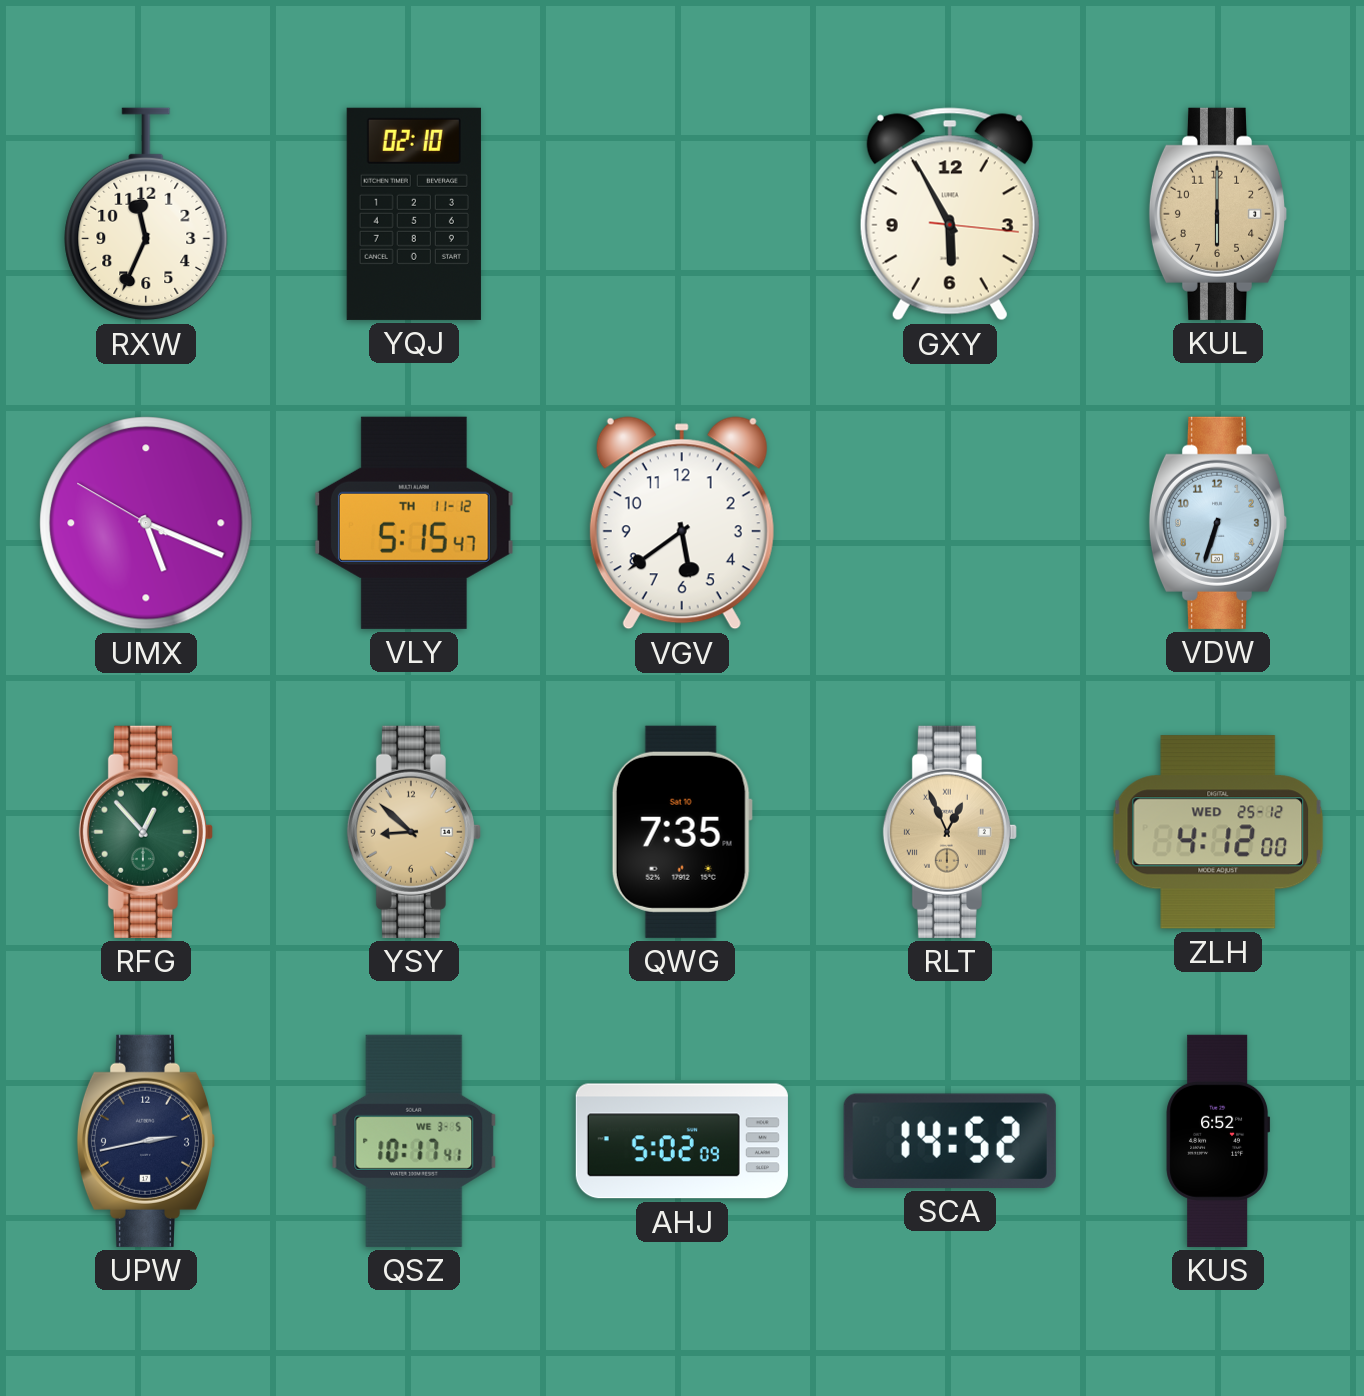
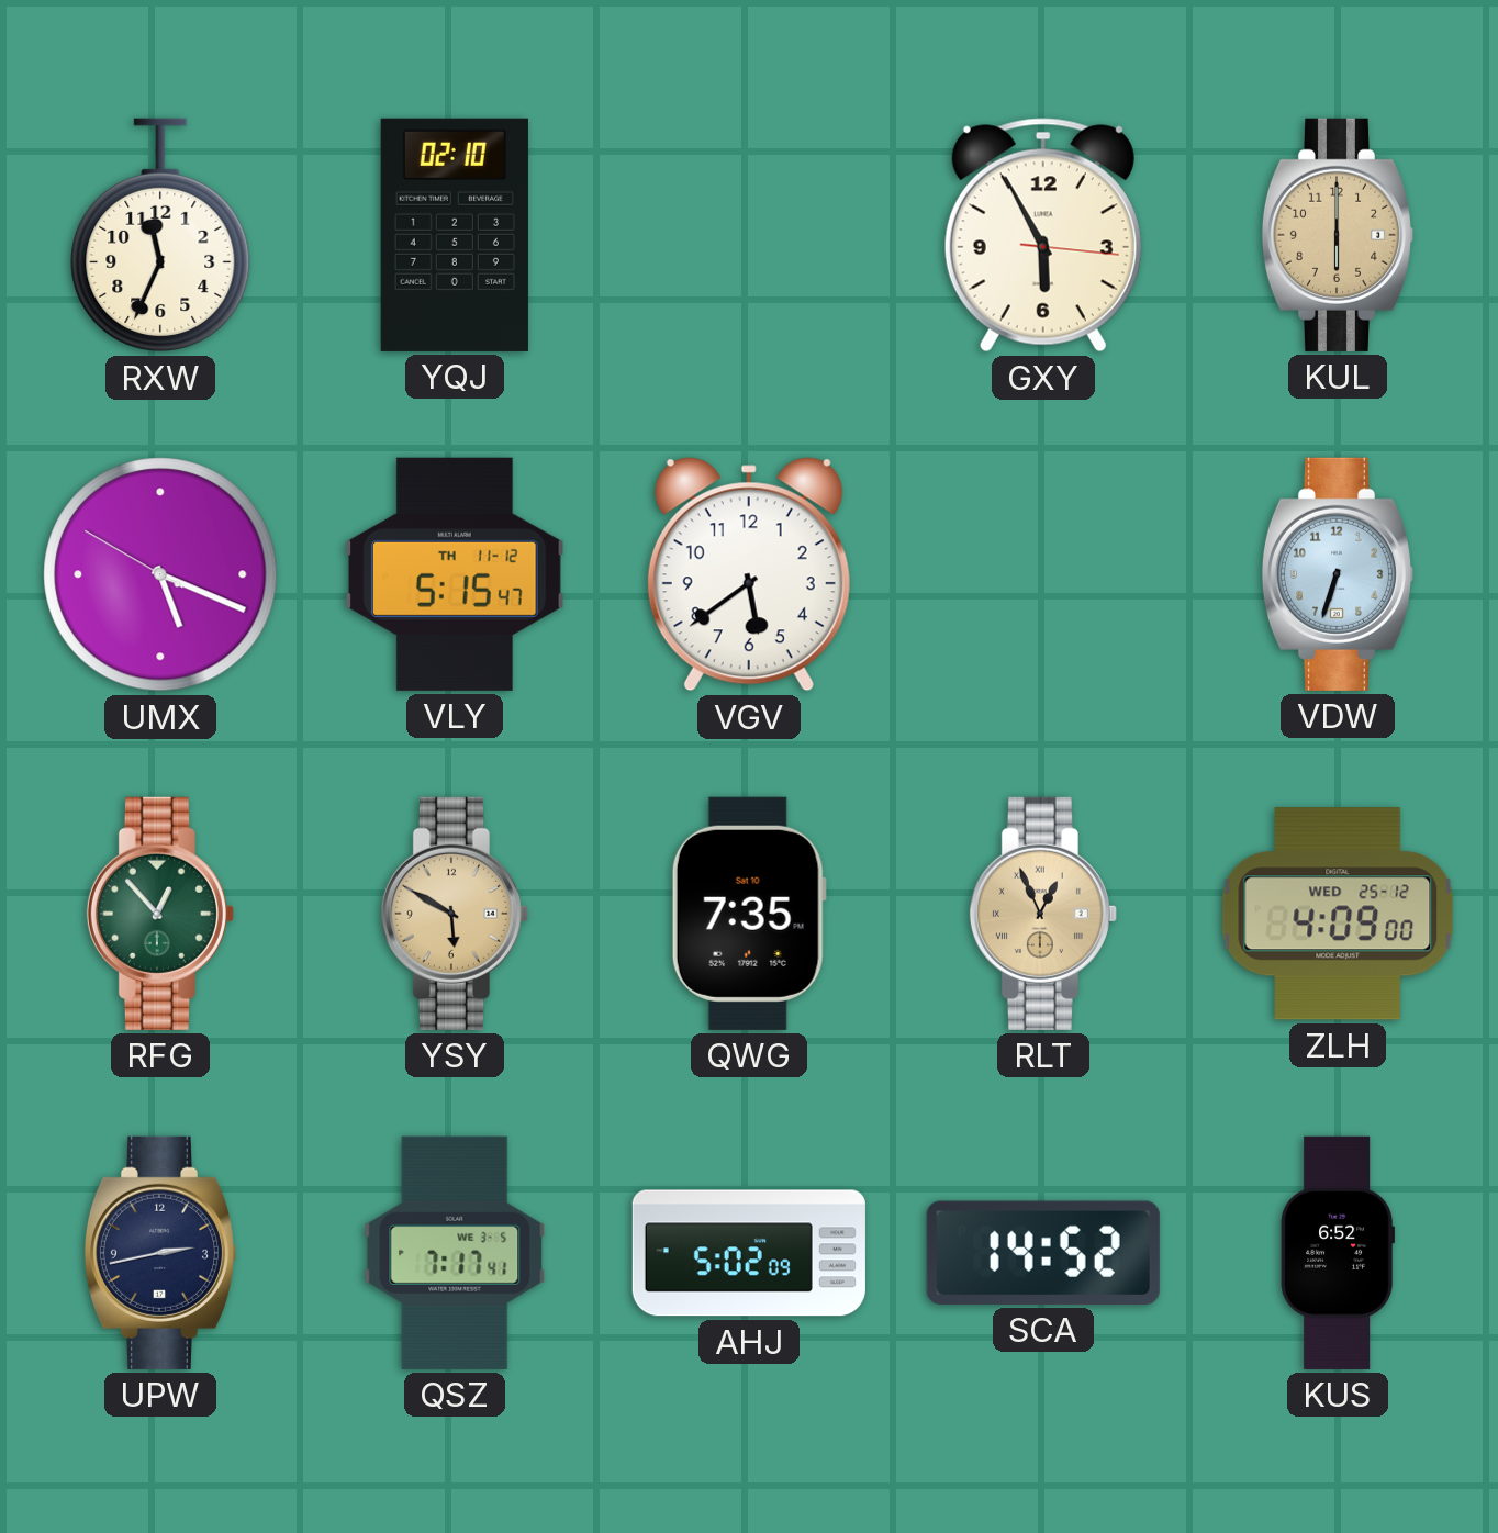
YSY: 8:52 -> 5:50 (455, 914)
ZLH: 4:12 -> 4:09 (1338, 914)
QSZ: 10:17 -> 7:17 (455, 1253)
